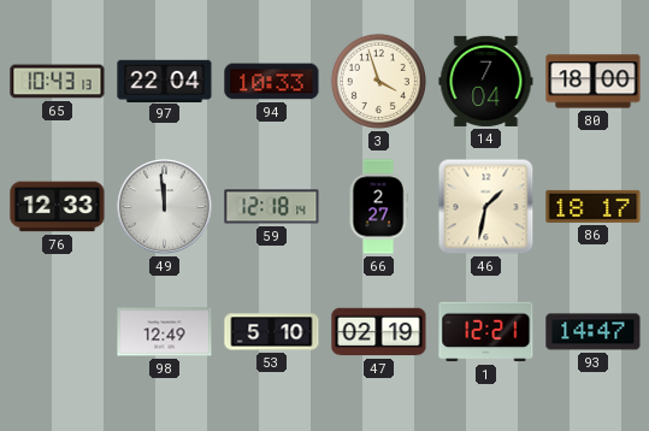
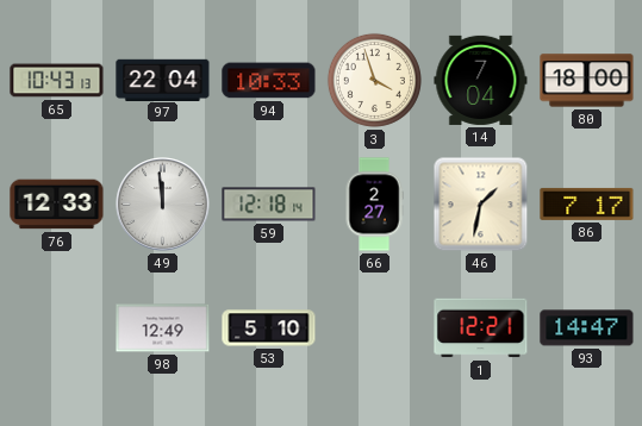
86: 18:17 -> 7:17 (587, 203)
47: 02:19 -> none (379, 332)
